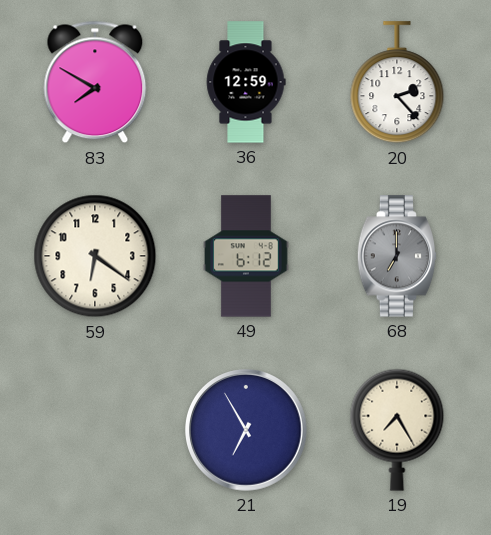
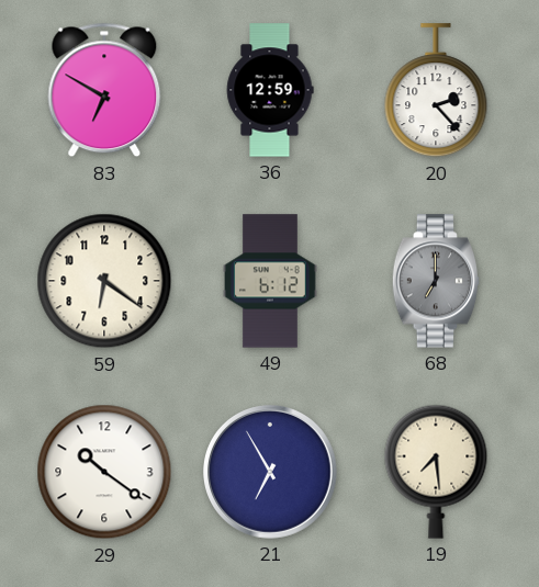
83: 7:50 -> 6:50 (104, 90)
29: none -> 10:21 (104, 472)
19: 7:25 -> 7:29 (436, 472)
